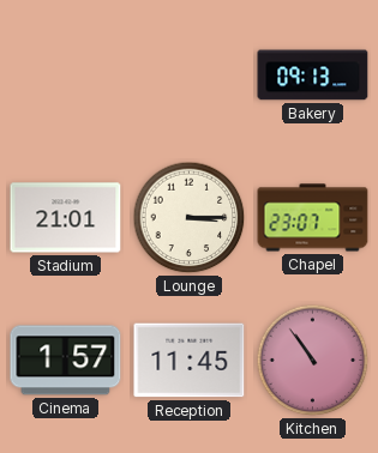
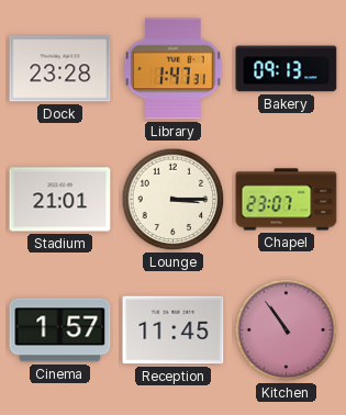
Dock: none -> 23:28 (60, 69)
Library: none -> 1:47 (174, 69)
